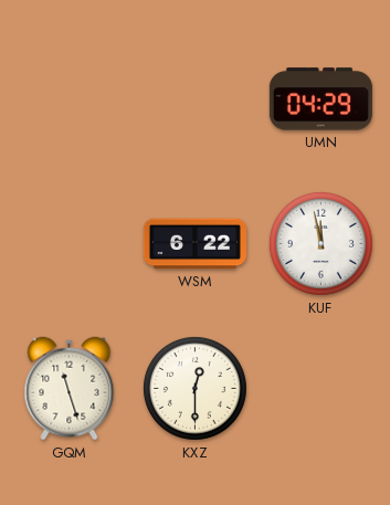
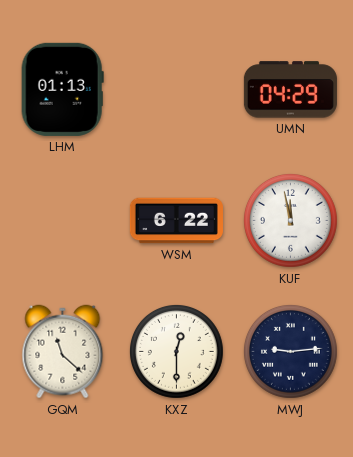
LHM: none -> 01:13 (62, 89)
GQM: 11:27 -> 11:22 (63, 352)
MWJ: none -> 9:14 (290, 351)
